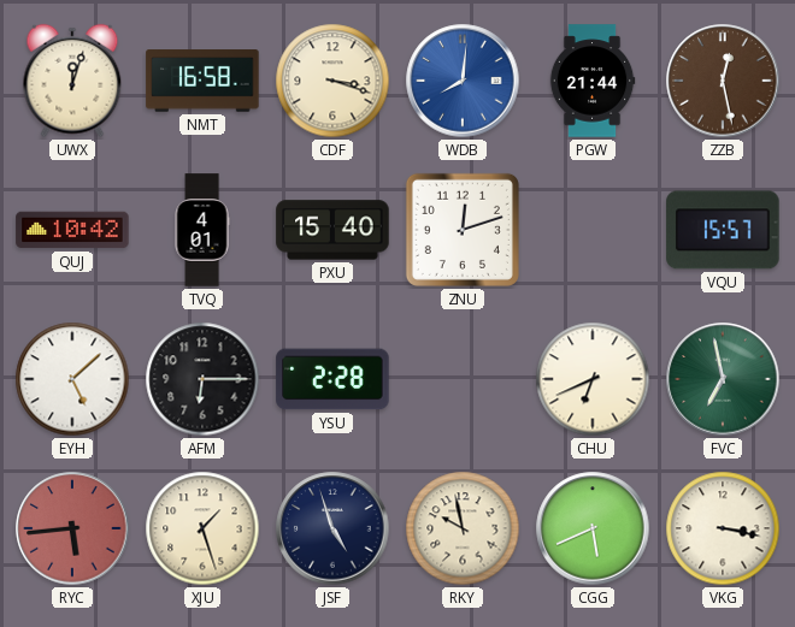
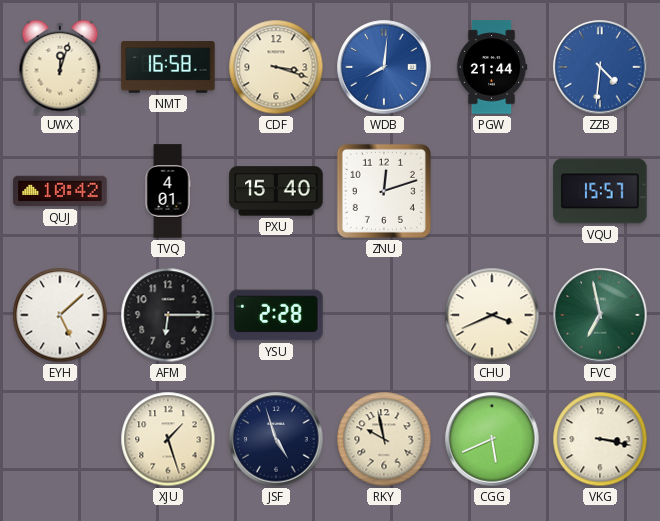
ZZB: 12:28 -> 4:31 (600, 67)
ZZB dial: brown -> blue (600, 67)
CHU: 6:41 -> 3:41 (492, 315)
RYC: 5:44 -> none (72, 528)
